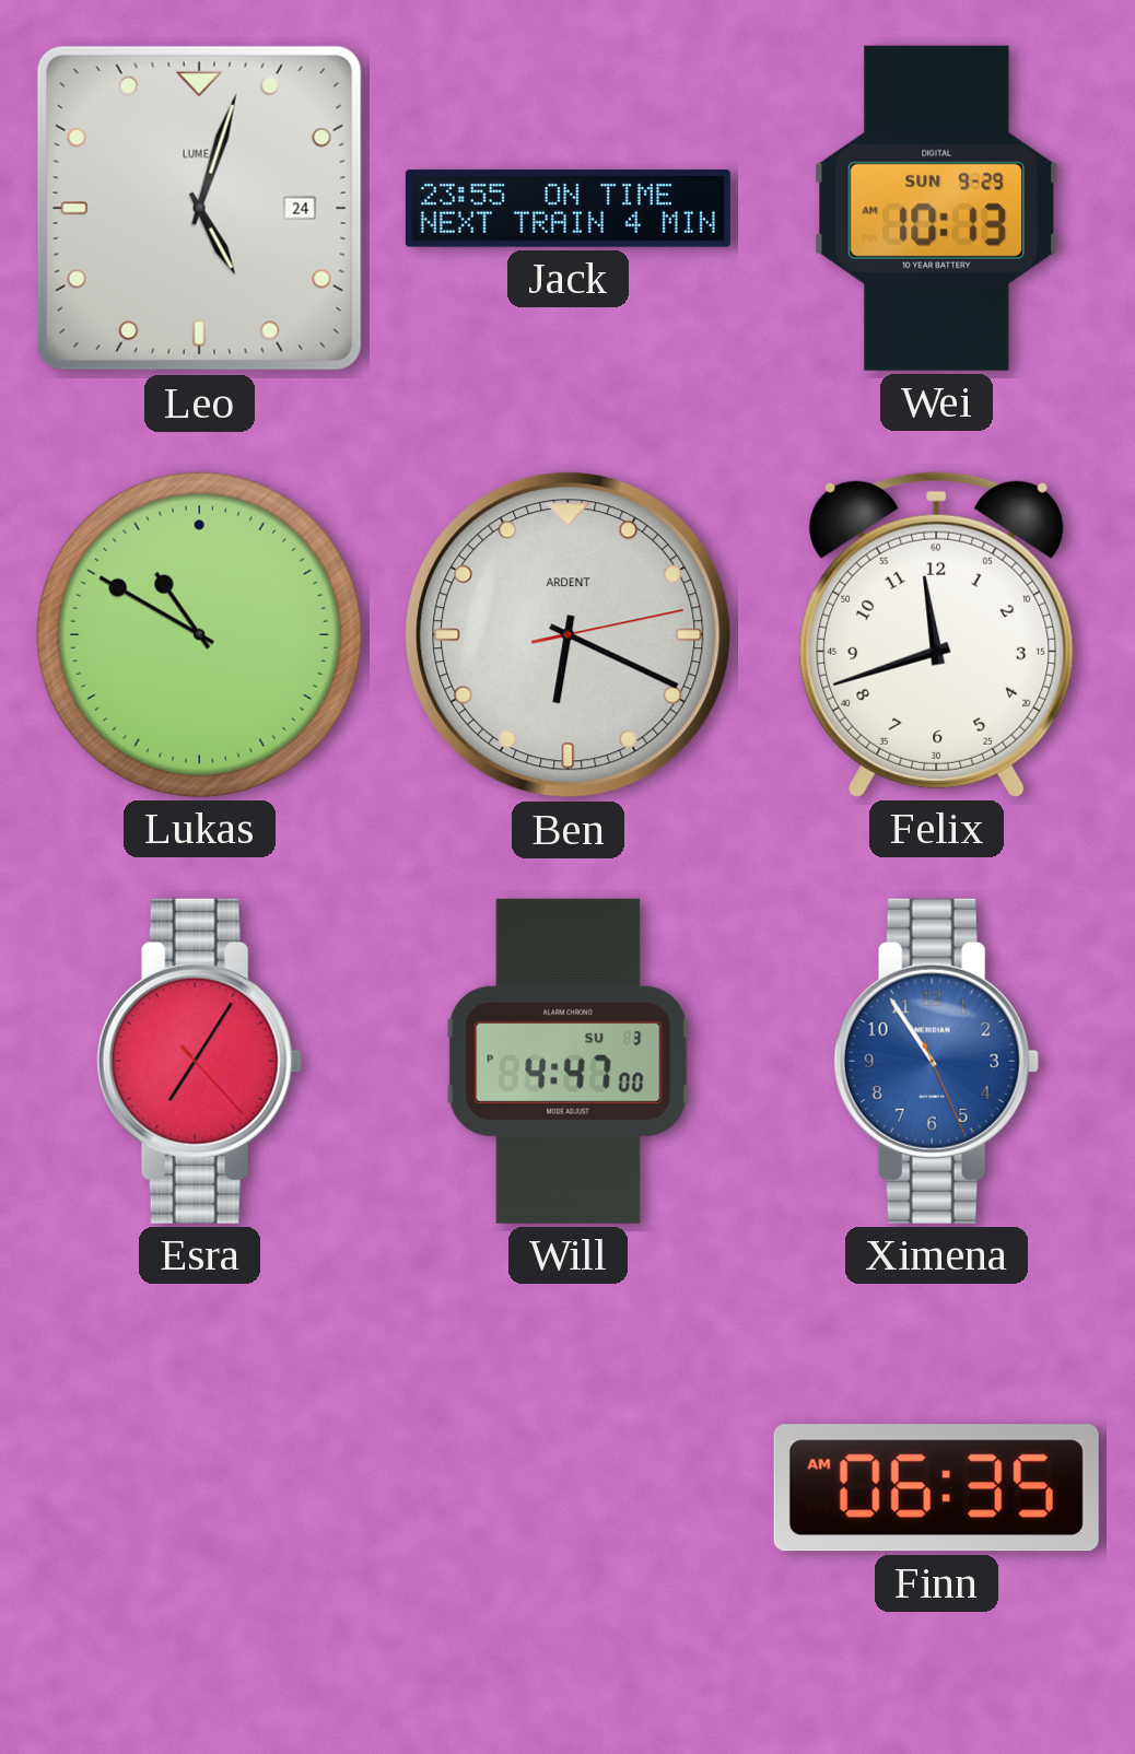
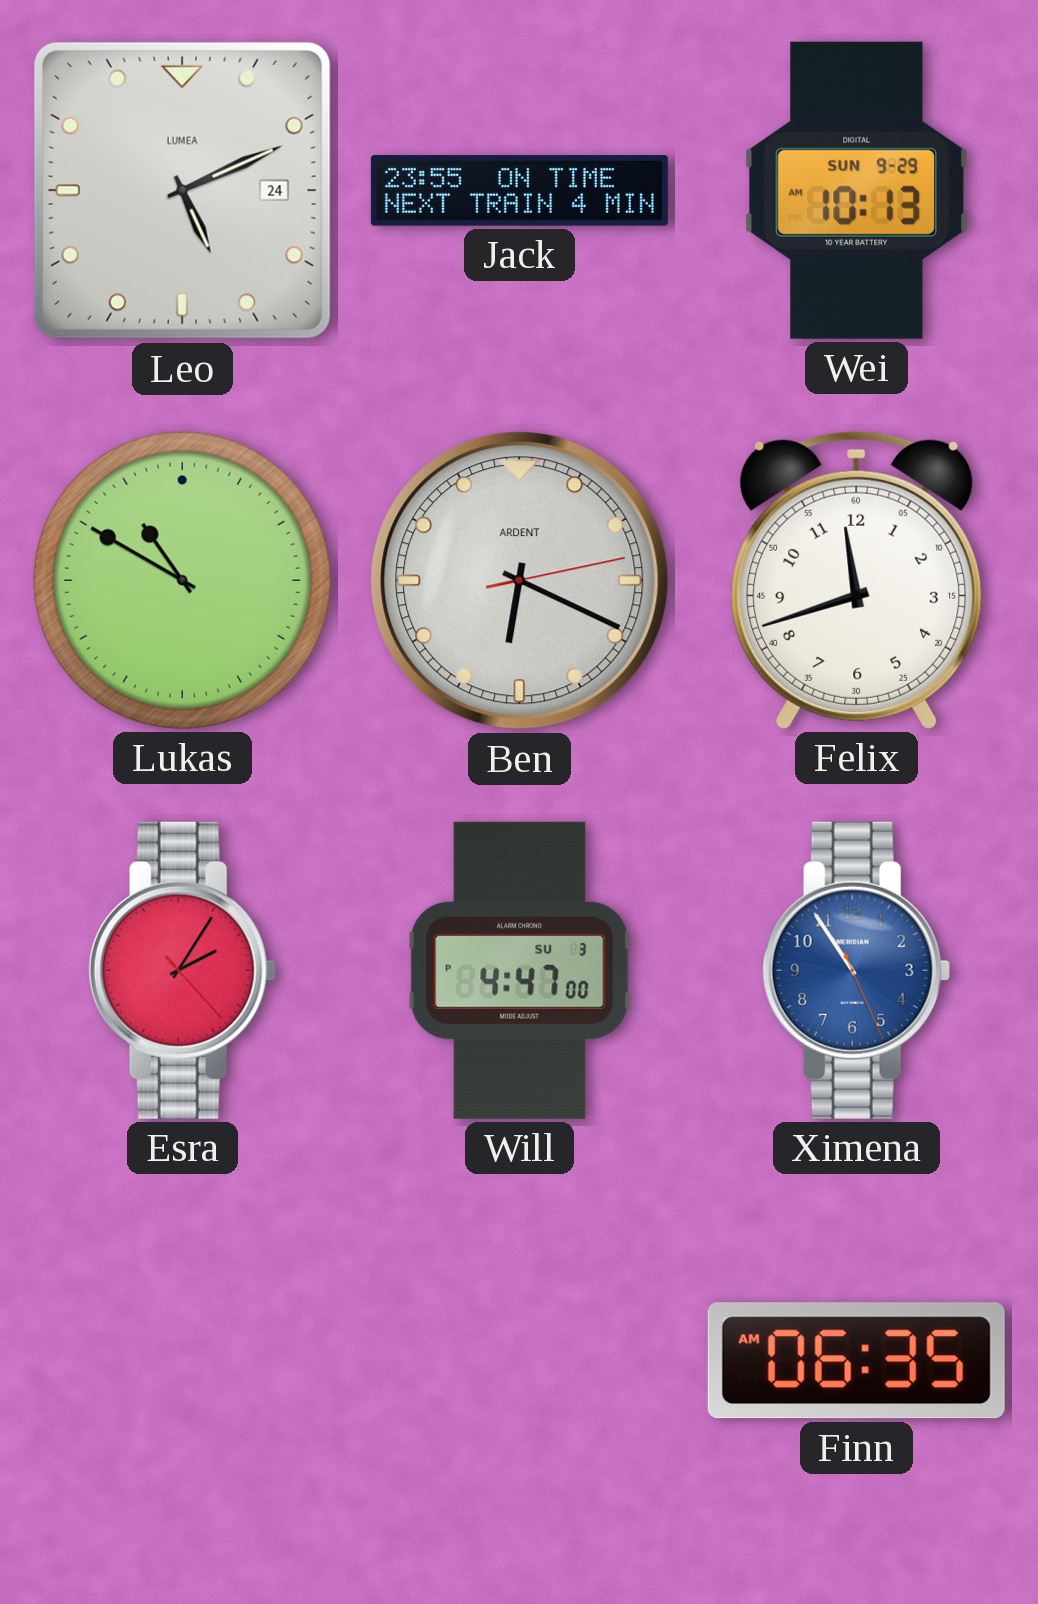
Leo: 5:03 -> 5:11 (182, 190)
Esra: 7:05 -> 2:05 (182, 970)
